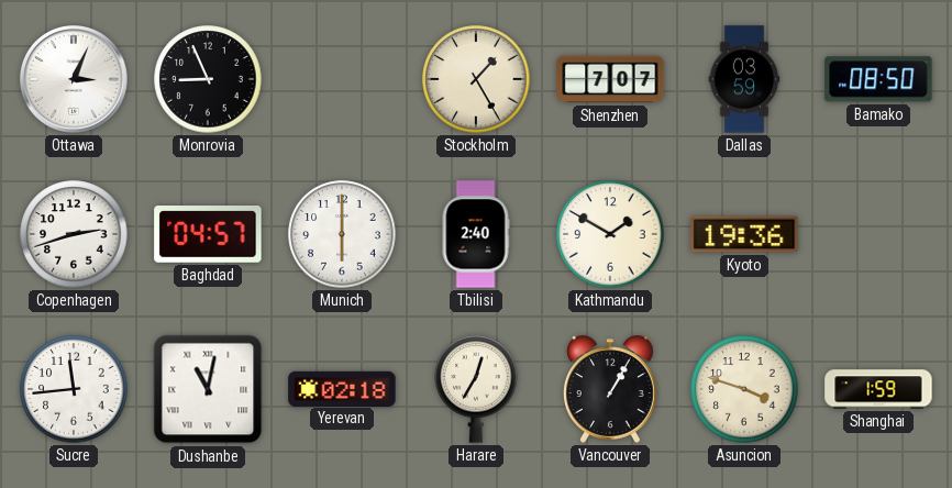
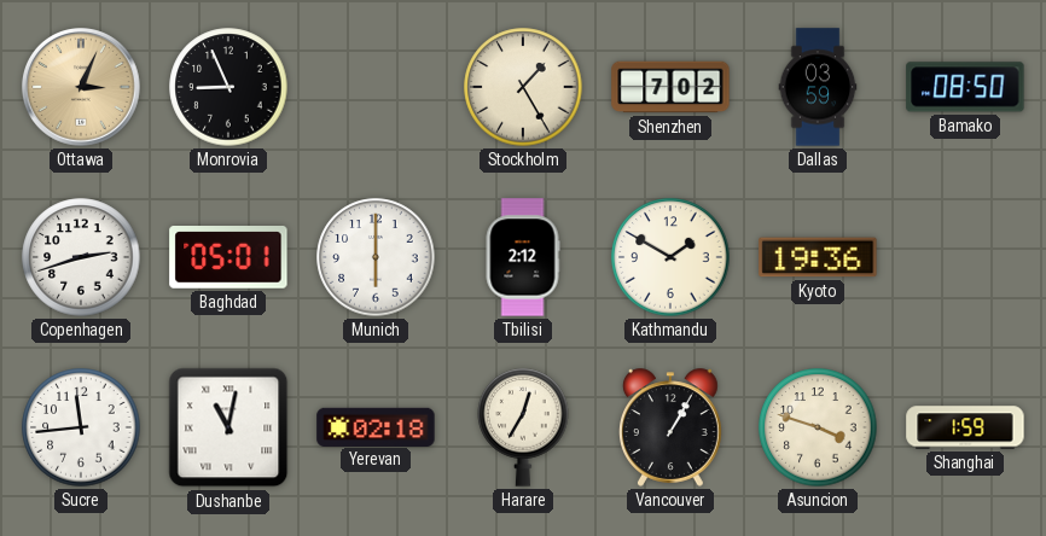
Ottawa dial: white -> champagne (82, 88)
Shenzhen: 7:07 -> 7:02 (670, 87)
Baghdad: 04:57 -> 05:01 (228, 257)
Tbilisi: 2:40 -> 2:12 (523, 257)
